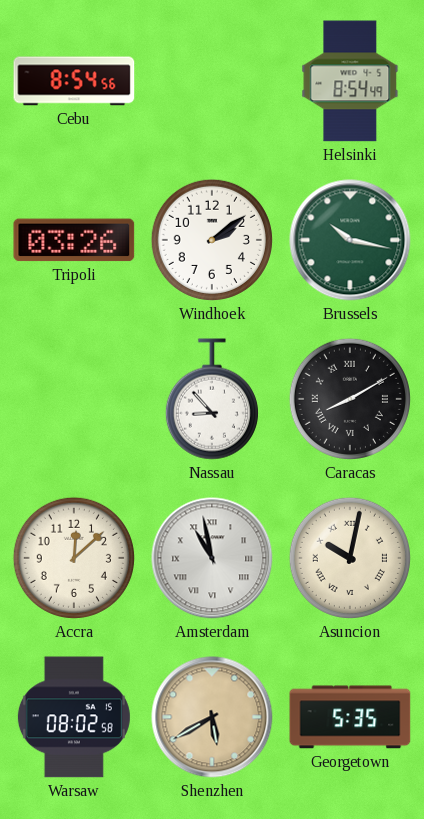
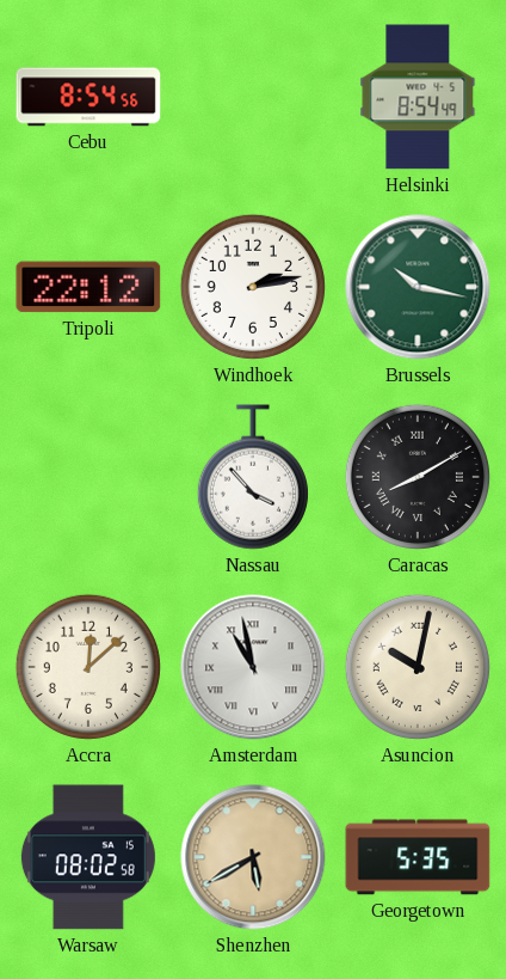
Tripoli: 03:26 -> 22:12 (88, 287)
Windhoek: 2:09 -> 2:13 (253, 287)
Nassau: 8:53 -> 3:53 (253, 477)
